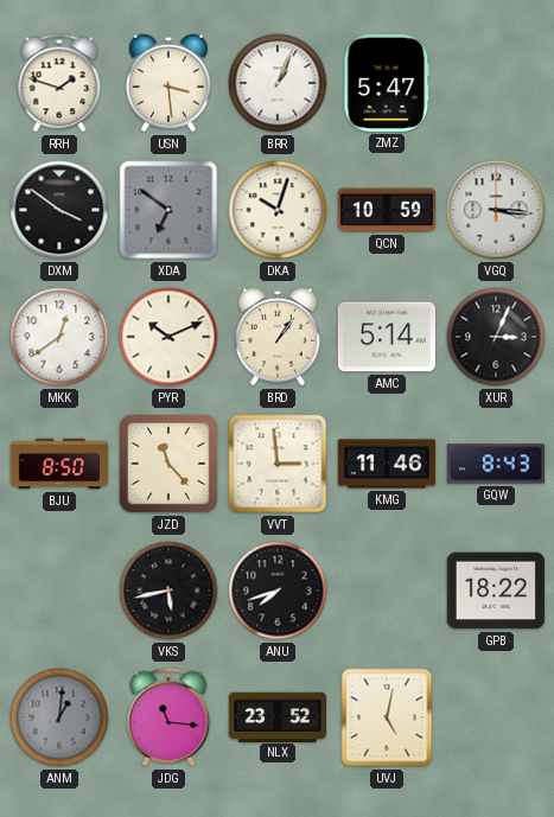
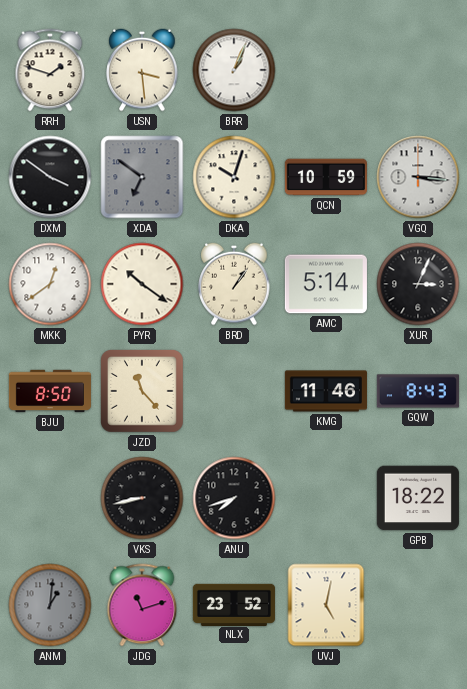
ZMZ: 5:47 -> none (387, 83)
PYR: 10:11 -> 10:21 (142, 284)
VVT: 2:59 -> none (278, 464)
VKS: 5:43 -> 8:43 (142, 498)
JDG: 11:16 -> 11:12 (142, 605)
